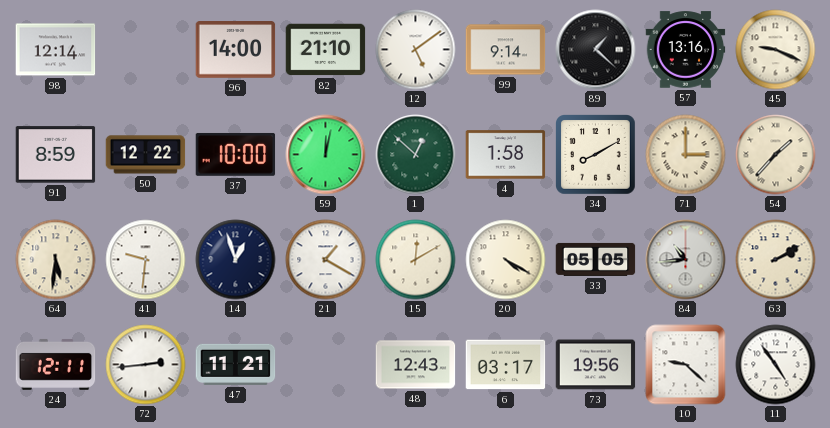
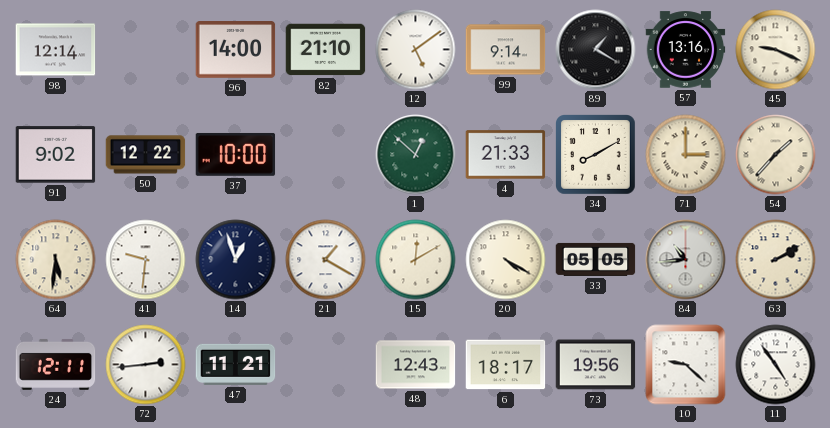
89: 1:22 -> 1:20 (596, 50)
91: 8:59 -> 9:02 (56, 155)
59: 12:02 -> none (326, 155)
4: 1:58 -> 21:33 (506, 155)
6: 03:17 -> 18:17 (506, 365)
